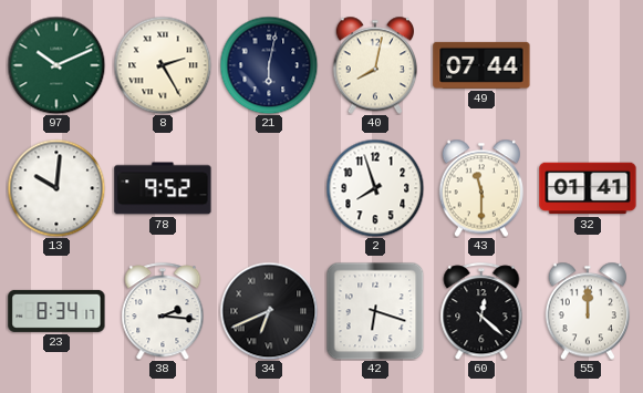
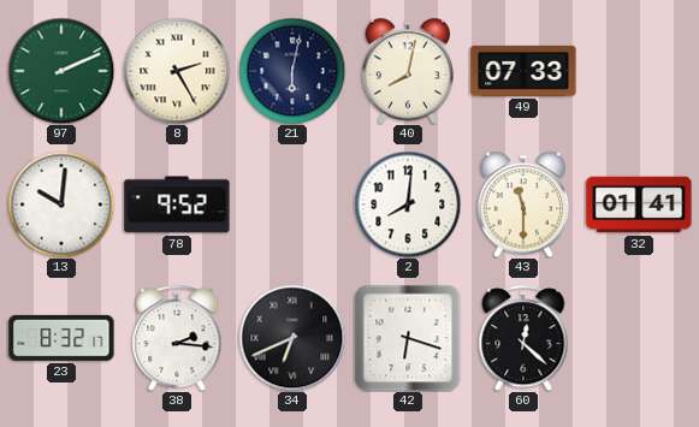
97: 10:11 -> 2:11 (61, 71)
49: 07:44 -> 07:33 (523, 71)
2: 7:57 -> 8:01 (408, 204)
23: 8:34 -> 8:32 (61, 338)
55: 12:00 -> none (588, 311)
